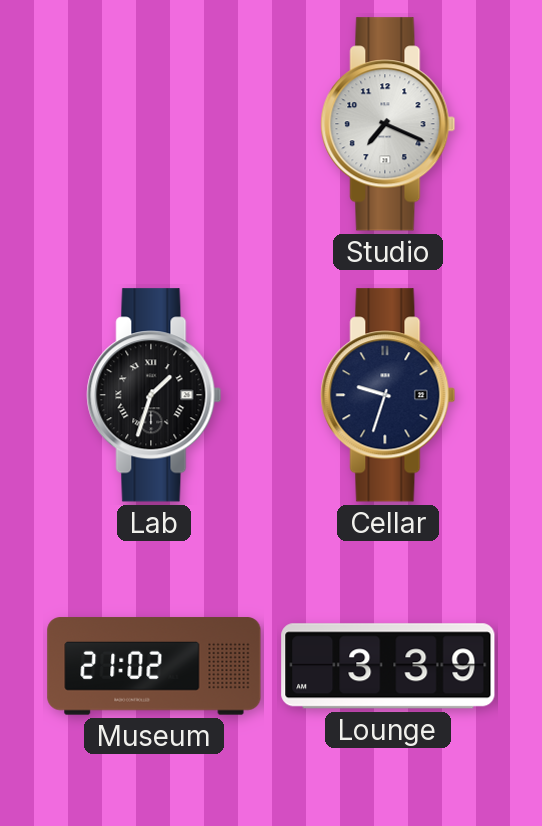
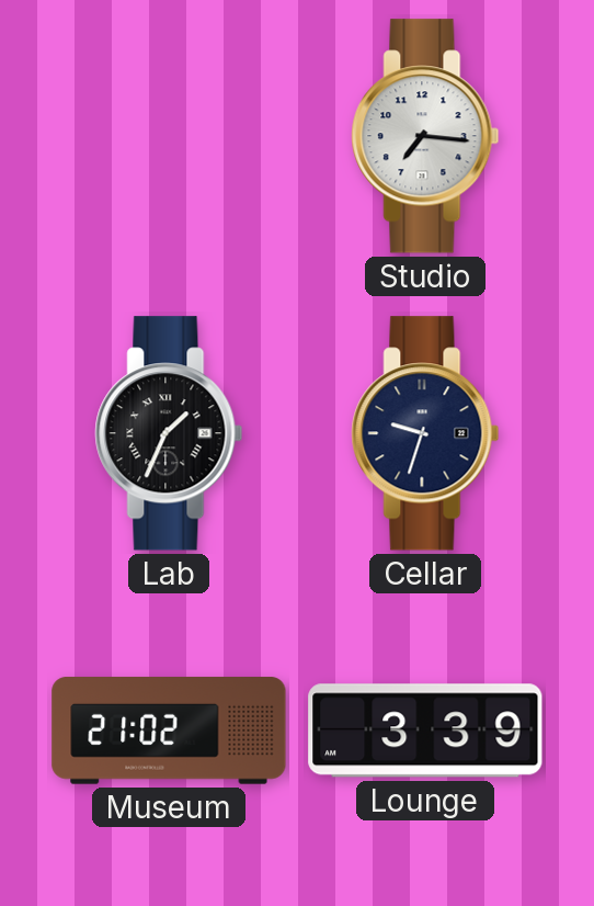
Studio: 7:19 -> 7:16 (425, 136)
Lab: 1:33 -> 1:34 (169, 433)
